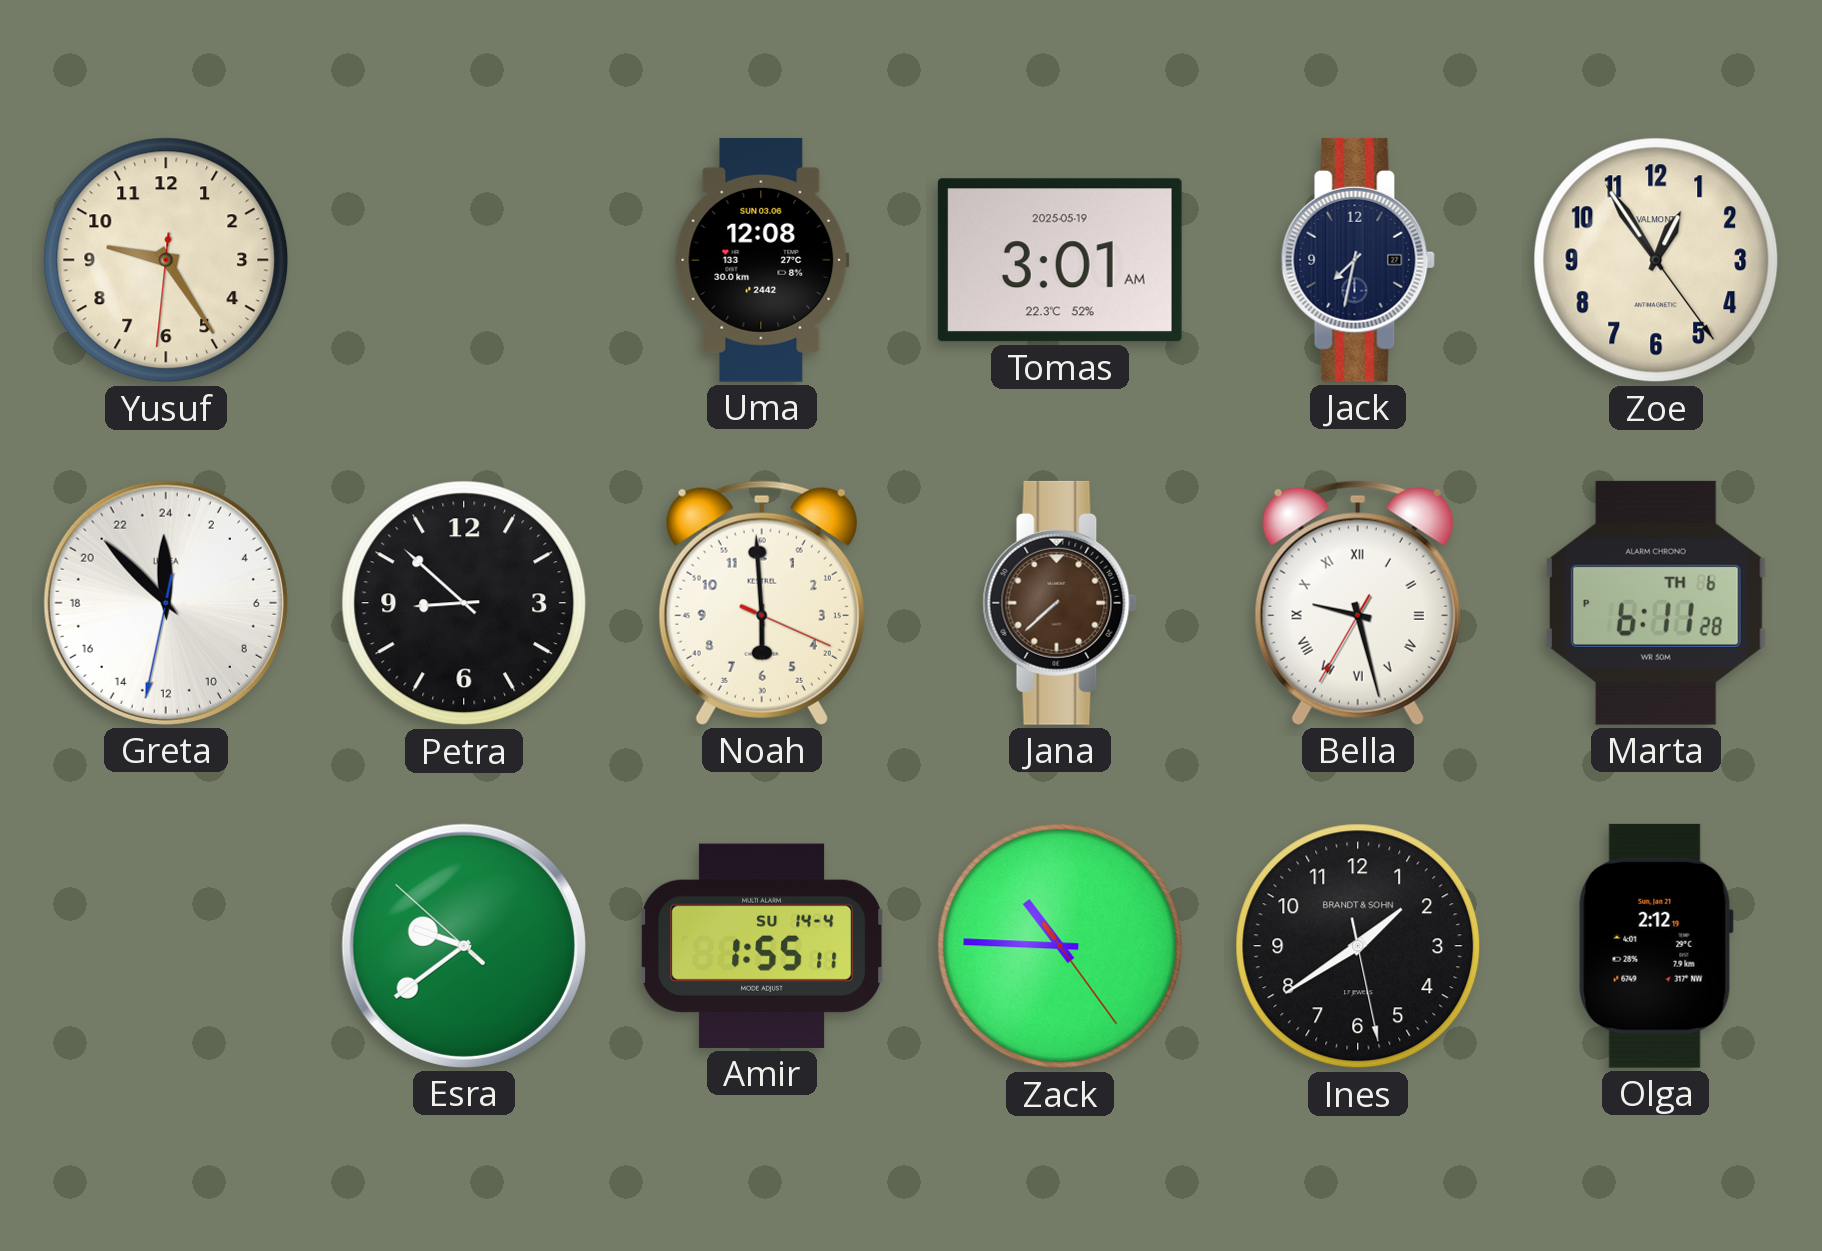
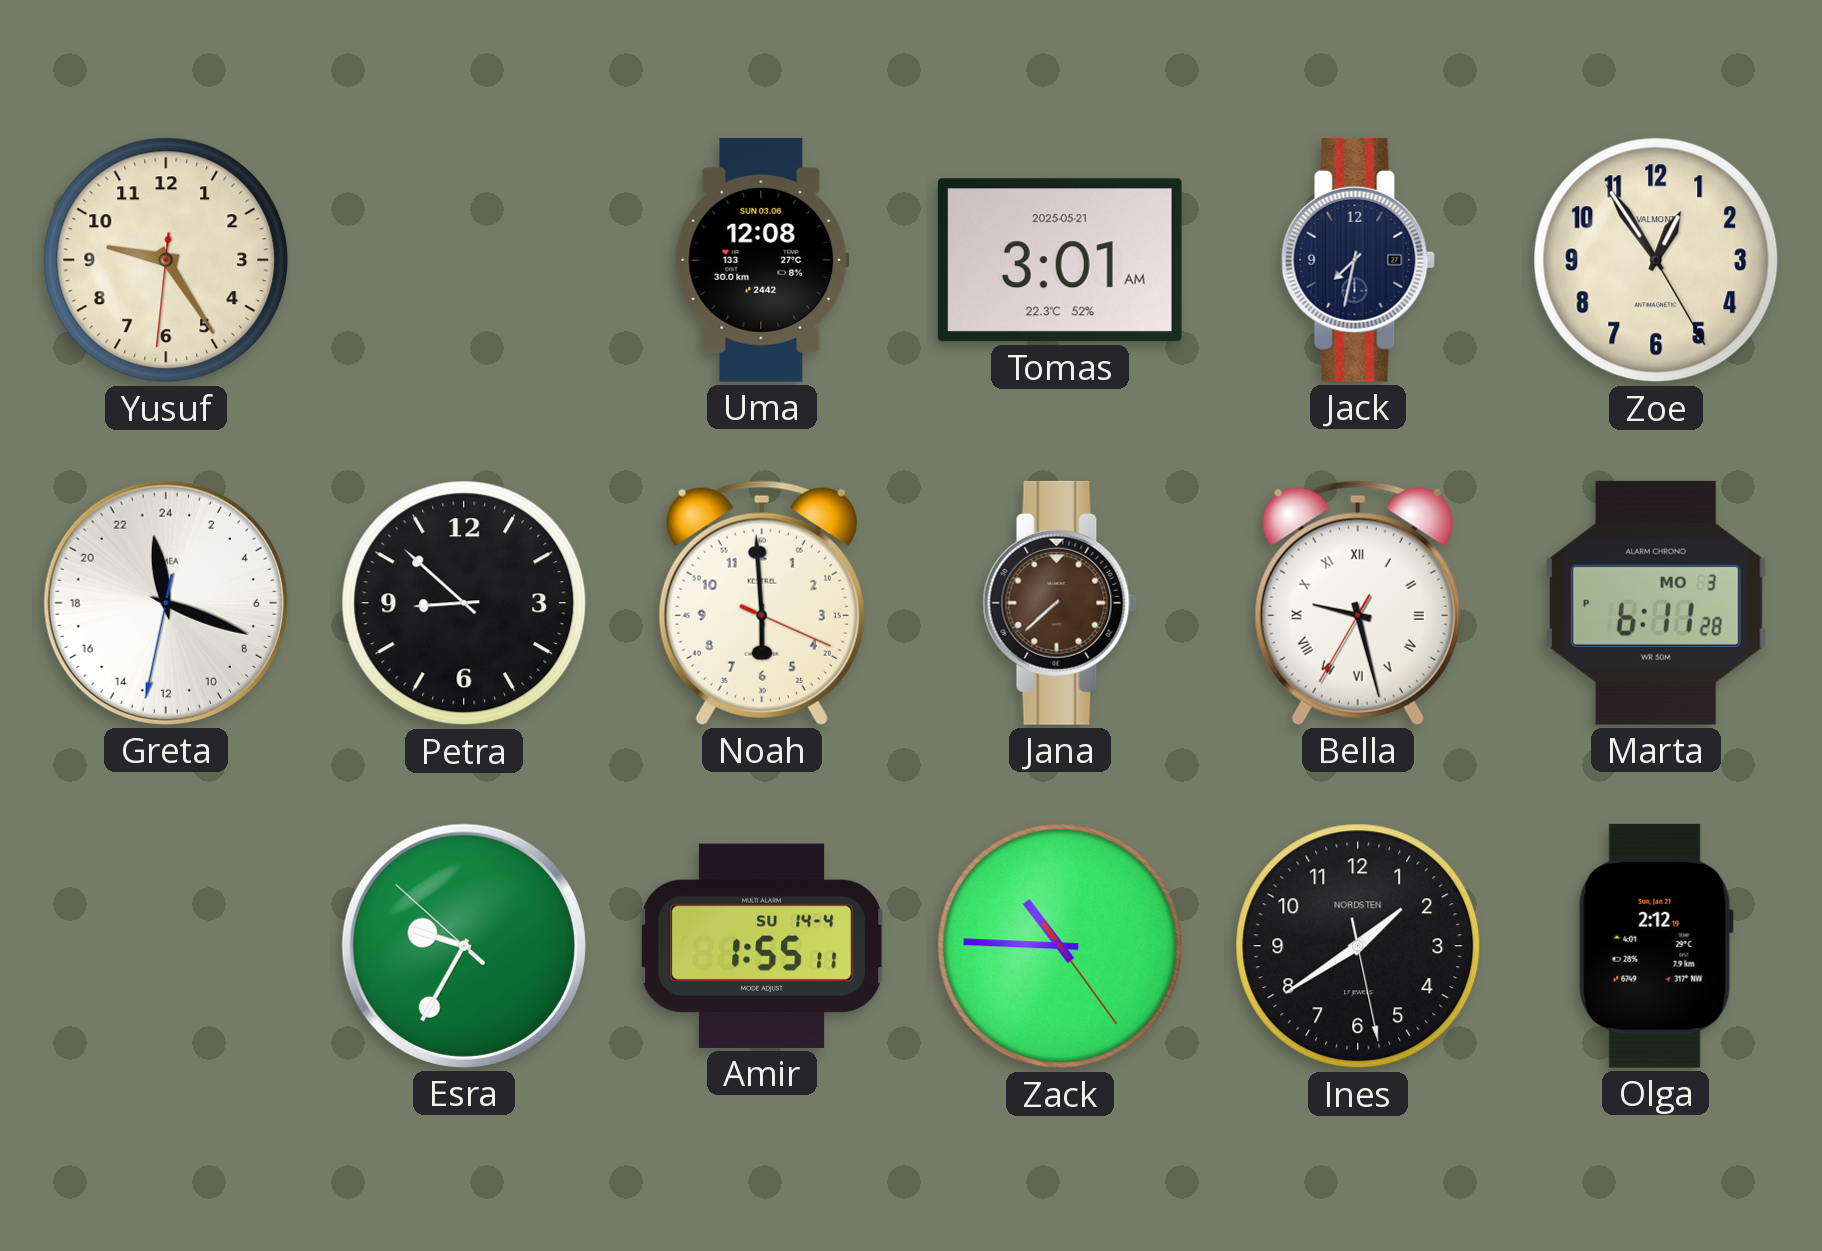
Tomas date: 2025-05-19 -> 2025-05-21 (1060, 260)
Zoe: 12:54:24 -> 12:54:25 (1656, 260)
Greta: 23:52 -> 23:18 (166, 603)
Marta date: TH 6 -> MO 3 (1656, 603)
Esra: 9:38 -> 9:34 (464, 946)
Ines brand: BRANDT & SOHN -> NORDSTEN (1358, 946)
